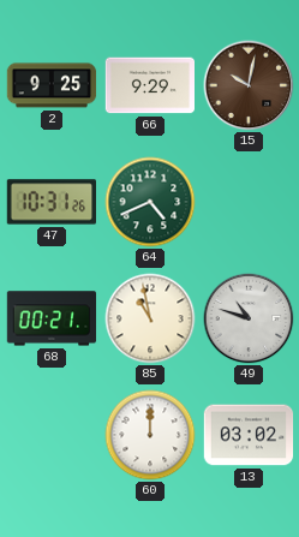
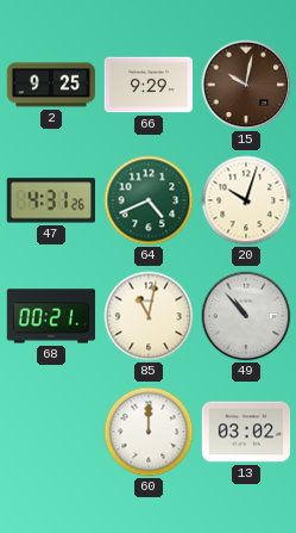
47: 10:31 -> 4:31 (50, 200)
20: none -> 10:03 (246, 200)
85: 10:58 -> 11:02 (149, 316)
49: 10:48 -> 10:53 (246, 316)
